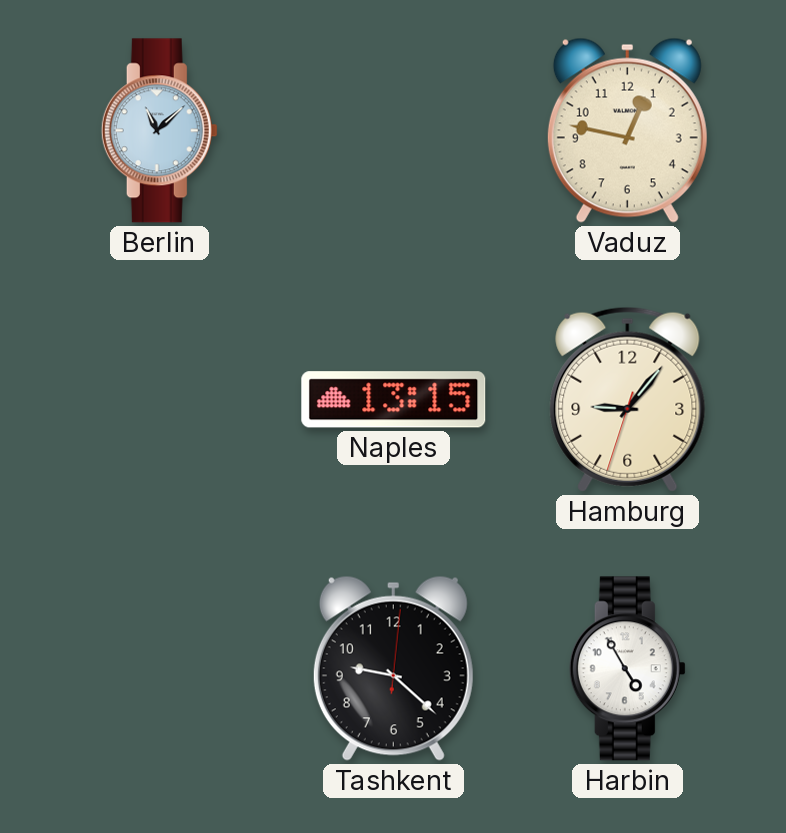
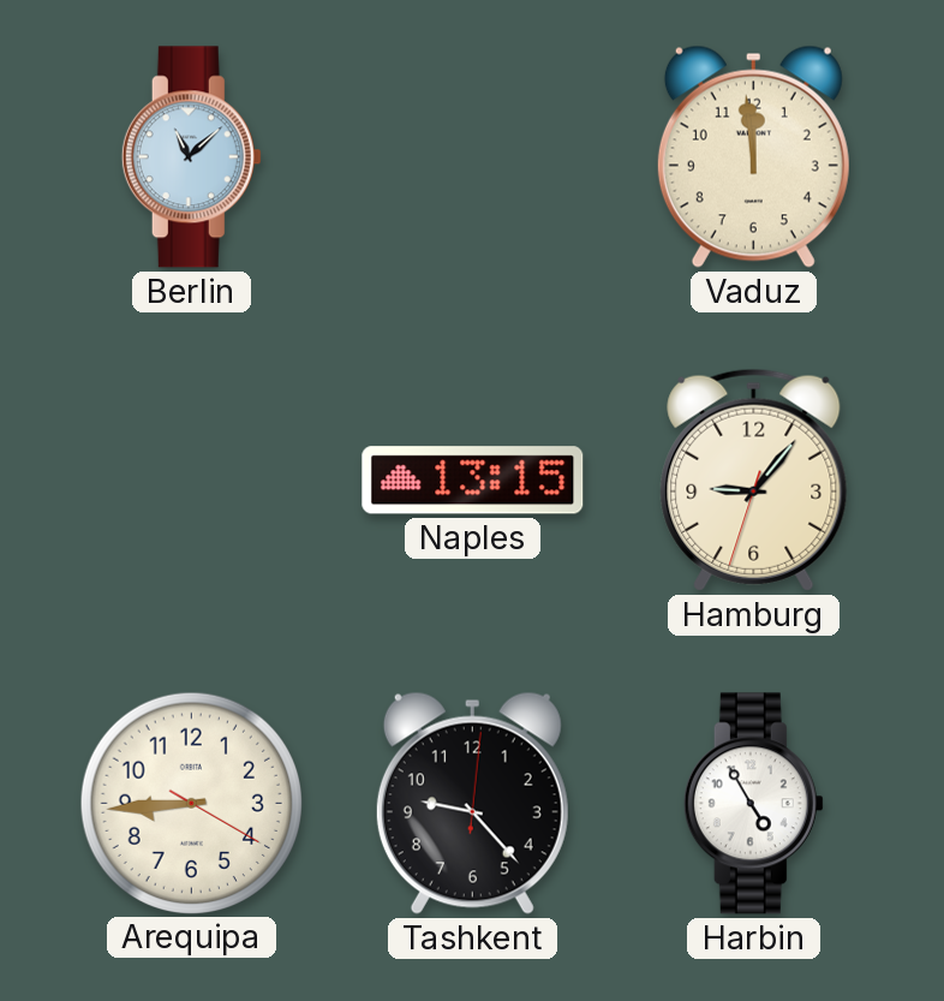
Vaduz: 12:47 -> 11:59 (753, 156)
Arequipa: none -> 8:44 (191, 803)
Tashkent: 9:22 -> 9:23 (472, 803)
